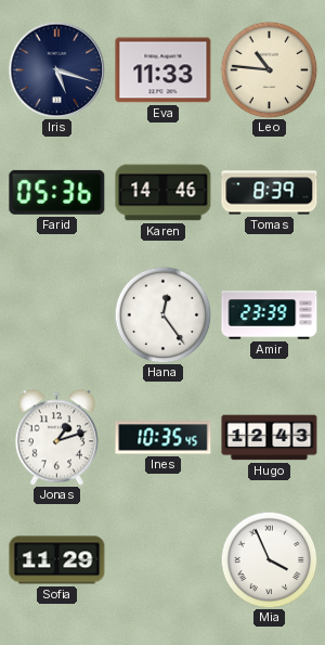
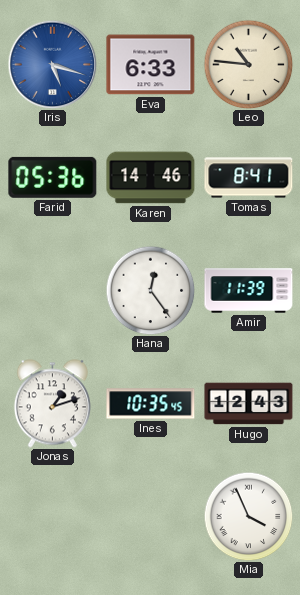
Iris dial: navy -> blue (52, 64)
Eva: 11:33 -> 6:33 (151, 65)
Tomas: 8:39 -> 8:41 (249, 178)
Amir: 23:39 -> 11:39 (249, 291)
Sofia: 11:29 -> none (57, 560)
